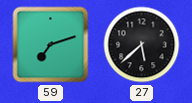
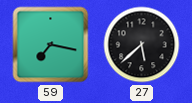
59: 7:12 -> 7:17 (51, 45)
